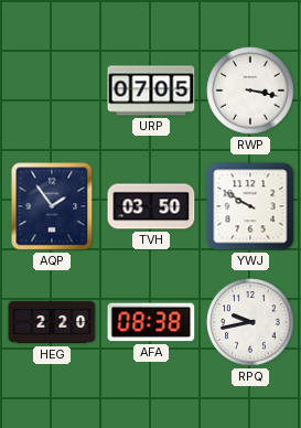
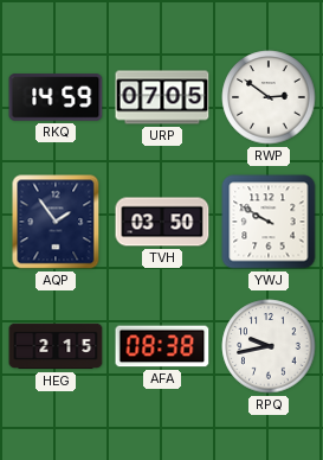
RKQ: none -> 14:59 (56, 97)
RWP: 3:17 -> 2:51 (269, 97)
HEG: 2:20 -> 2:15 (56, 346)
